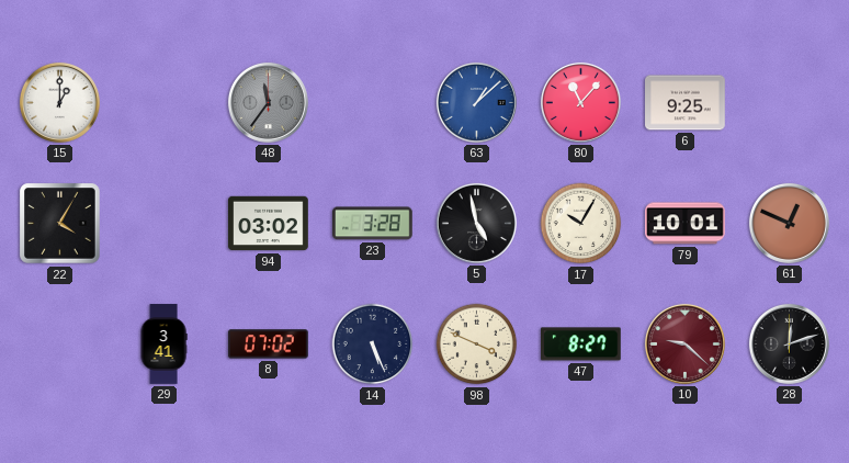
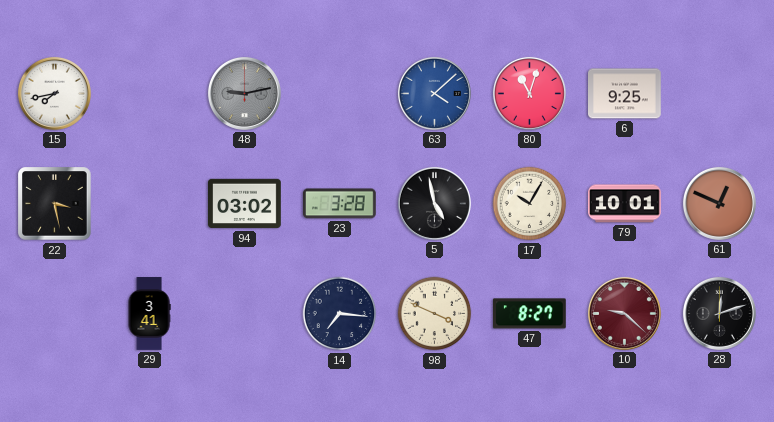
15: 1:00 -> 7:43 (54, 93)
48: 11:36 -> 9:13 (244, 93)
63: 1:08 -> 4:08 (434, 93)
80: 11:07 -> 11:03 (529, 93)
22: 4:05 -> 3:28 (55, 204)
8: 07:02 -> none (269, 345)
14: 5:26 -> 7:16 (340, 314)
